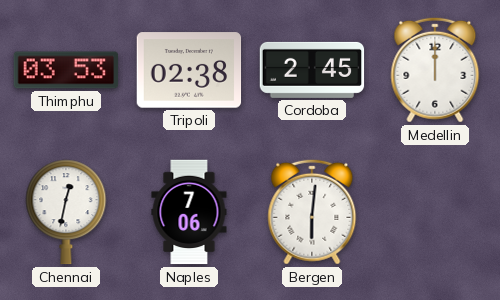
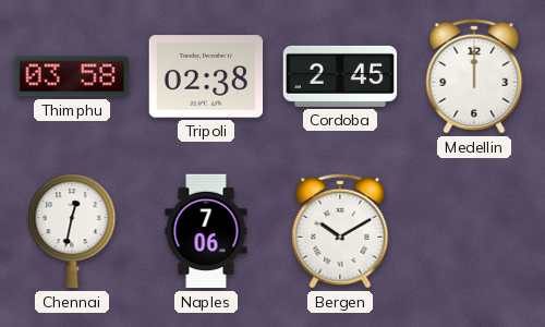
Thimphu: 03:53 -> 03:58 (72, 76)
Bergen: 6:01 -> 10:10 (340, 231)
